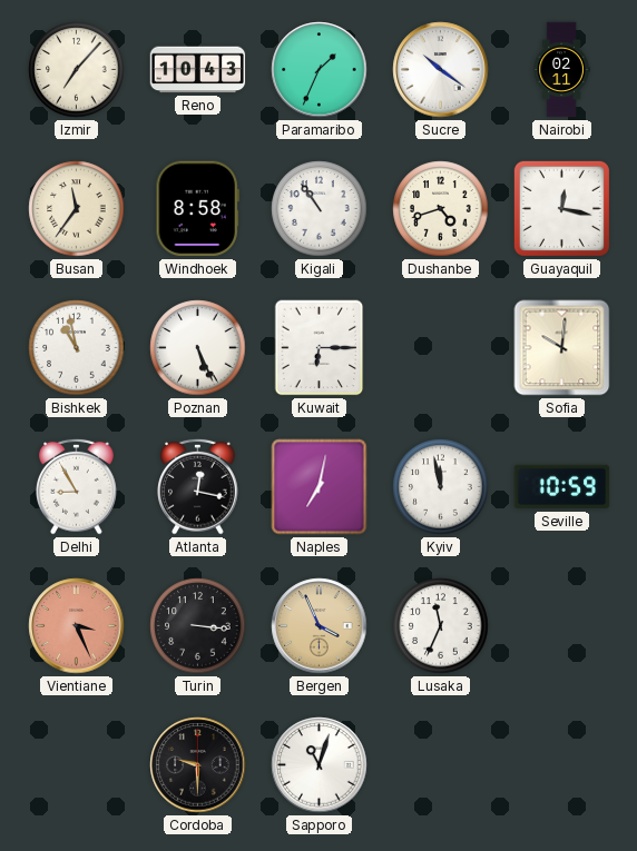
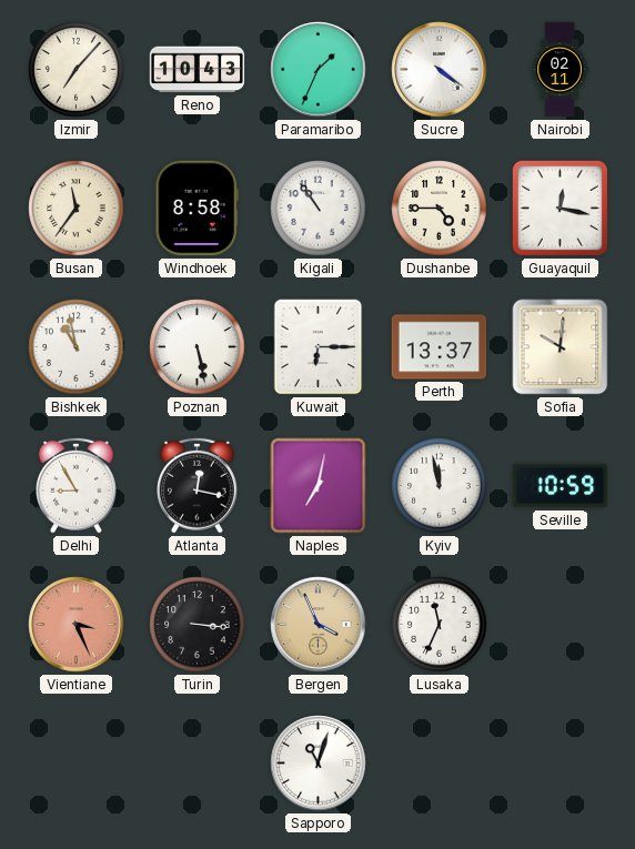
Sucre: 10:21 -> 4:21 (440, 70)
Dushanbe: 4:42 -> 4:45 (440, 209)
Poznan: 5:26 -> 5:28 (198, 347)
Perth: none -> 13:37 (440, 347)
Cordoba: 9:30 -> none (198, 765)
